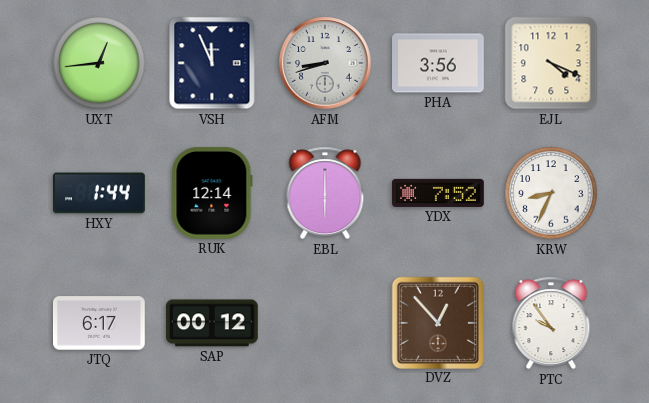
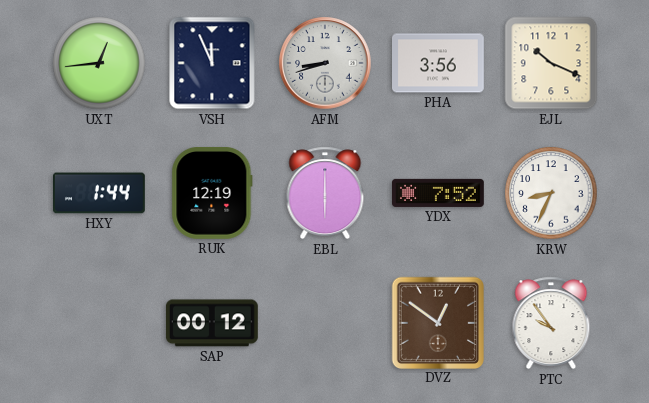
EJL: 4:19 -> 10:19 (551, 63)
RUK: 12:14 -> 12:19 (212, 194)
JTQ: 6:17 -> none (100, 323)
DVZ: 12:53 -> 12:51 (437, 322)
